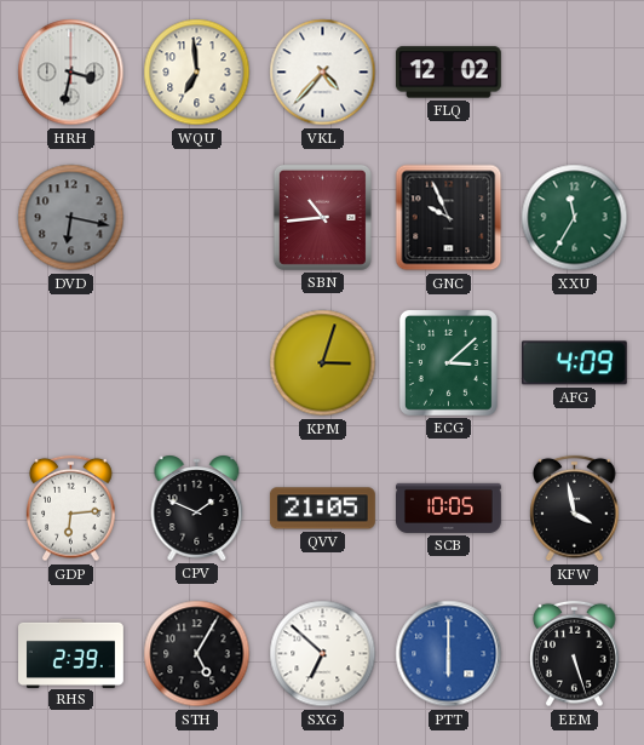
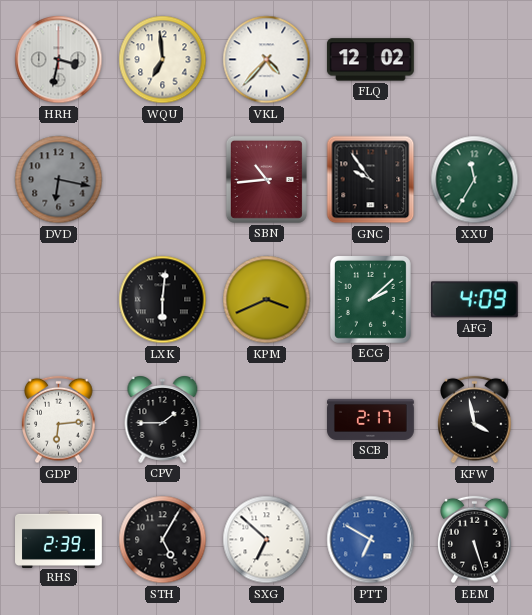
GNC: 9:56 -> 9:54 (371, 180)
LXK: none -> 6:01 (163, 300)
KPM: 3:03 -> 3:41 (267, 300)
ECG: 3:08 -> 2:08 (370, 299)
CPV: 1:49 -> 1:45 (163, 419)
QVV: 21:05 -> none (322, 509)
SCB: 10:05 -> 2:17 (371, 419)
PTT: 6:00 -> 6:50 (371, 540)
